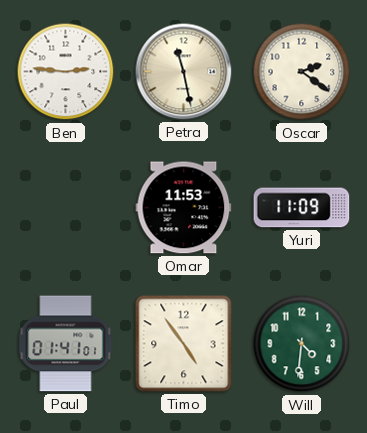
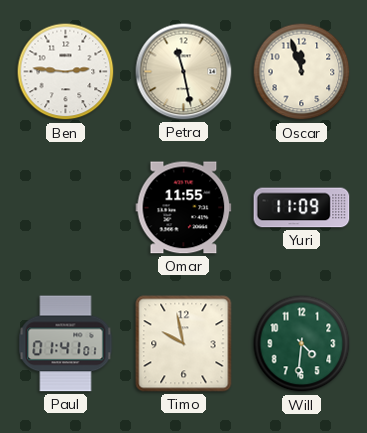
Oscar: 2:21 -> 11:57 (302, 72)
Omar: 11:53 -> 11:55 (184, 208)
Timo: 4:54 -> 9:58 (184, 344)
